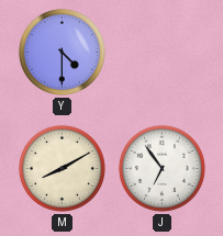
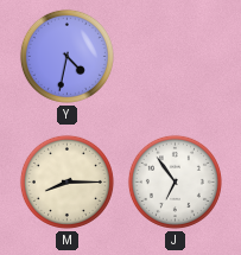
Y: 4:30 -> 4:32 (66, 56)
M: 8:10 -> 8:15 (66, 181)
